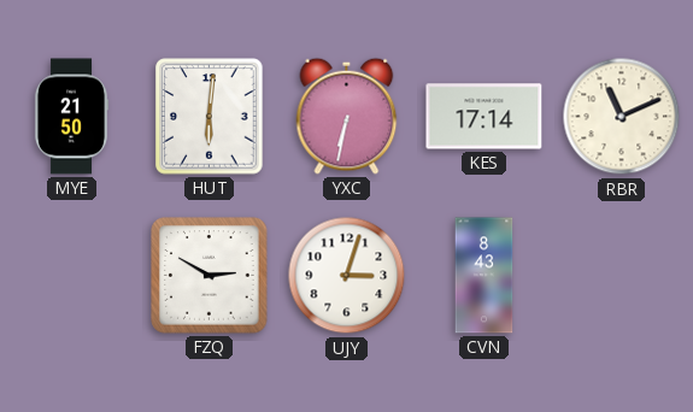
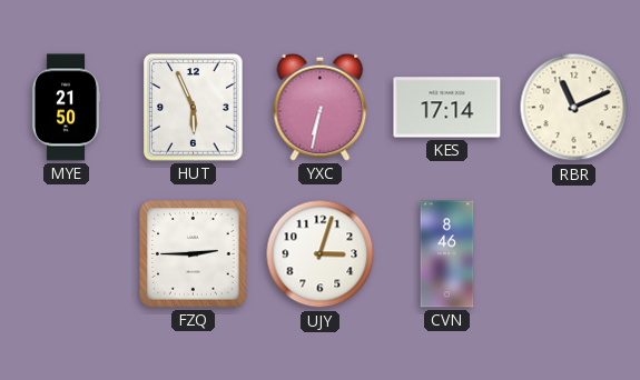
HUT: 6:01 -> 5:56 (194, 108)
FZQ: 2:50 -> 2:45 (194, 254)
CVN: 8:43 -> 8:46 (447, 254)
